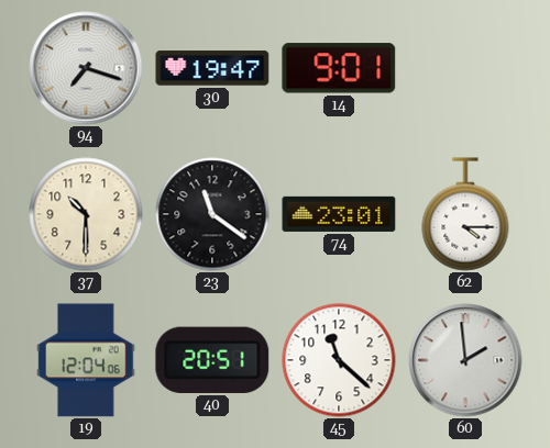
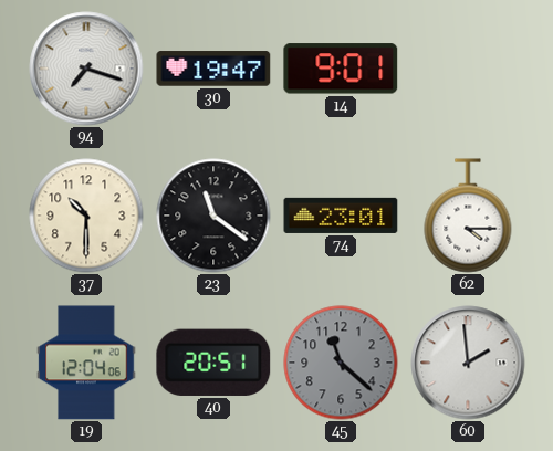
45 dial: white -> grey (341, 363)
